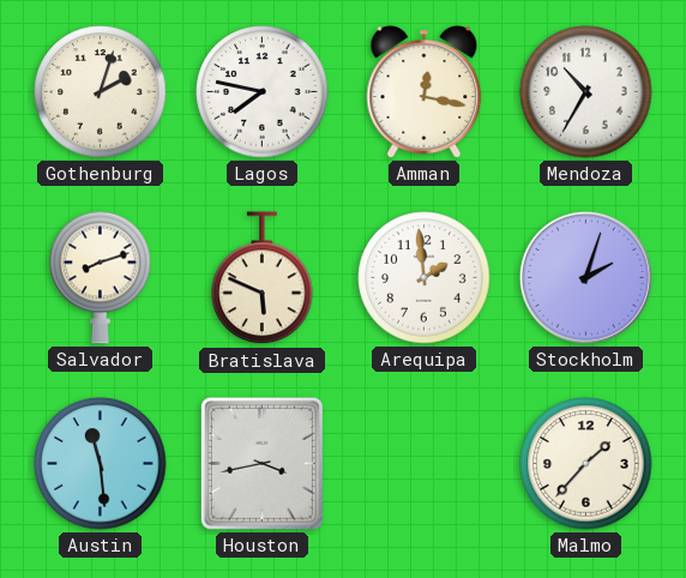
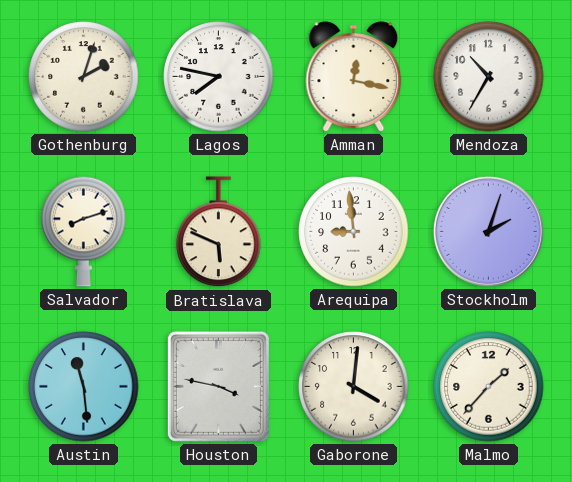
Arequipa: 1:59 -> 8:59 (354, 232)
Houston: 3:43 -> 3:47 (218, 386)
Gaborone: none -> 4:01 (354, 387)
